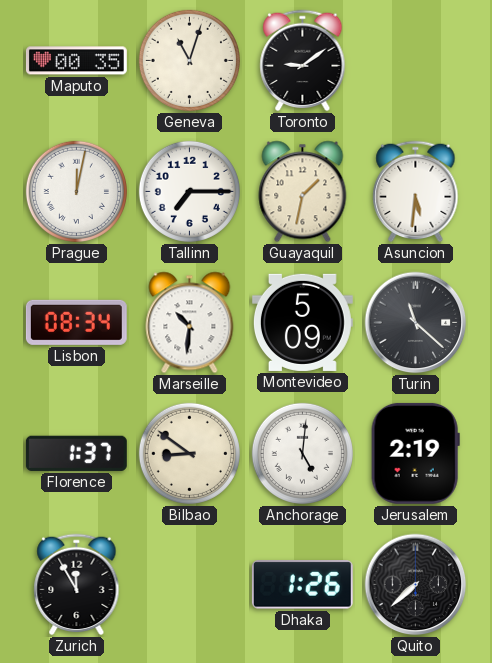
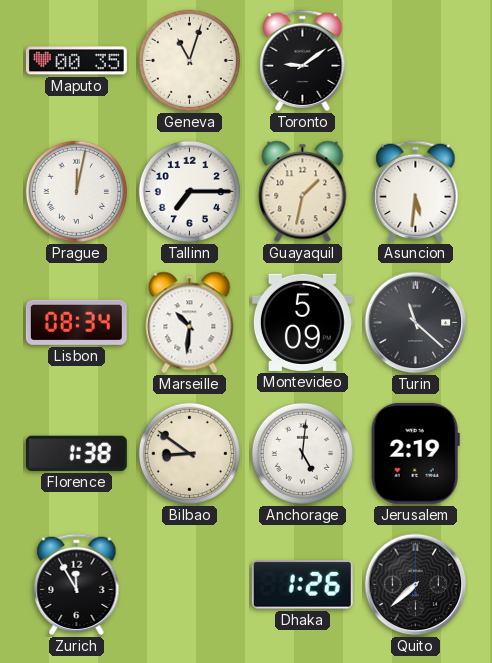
Florence: 1:37 -> 1:38 (76, 453)
